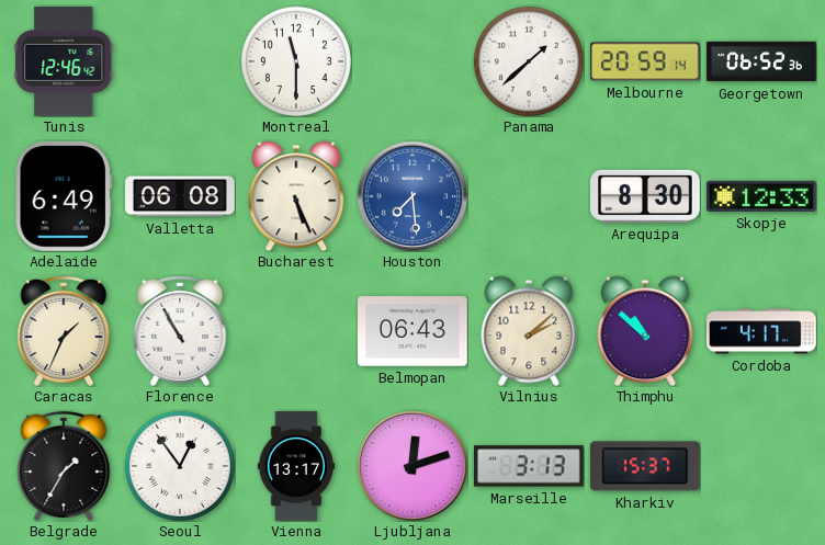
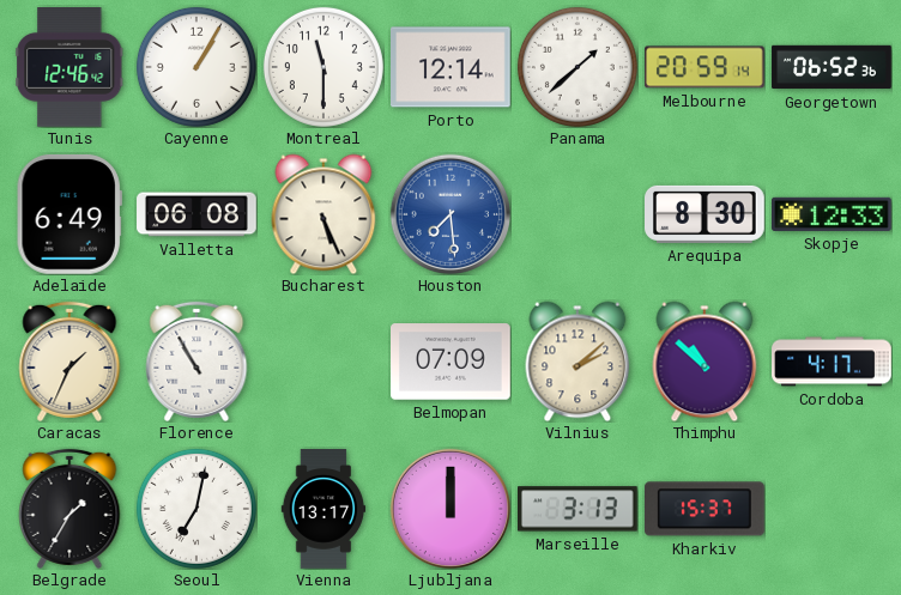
Cayenne: none -> 1:05 (196, 67)
Porto: none -> 12:14 (452, 67)
Belmopan: 06:43 -> 07:09 (452, 362)
Seoul: 12:54 -> 7:02 (196, 509)
Ljubljana: 12:12 -> 12:00 (449, 508)
